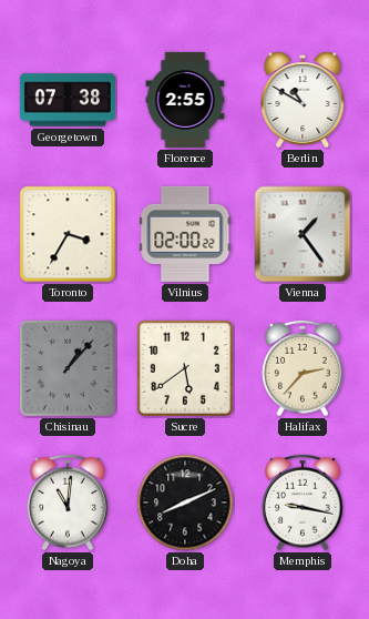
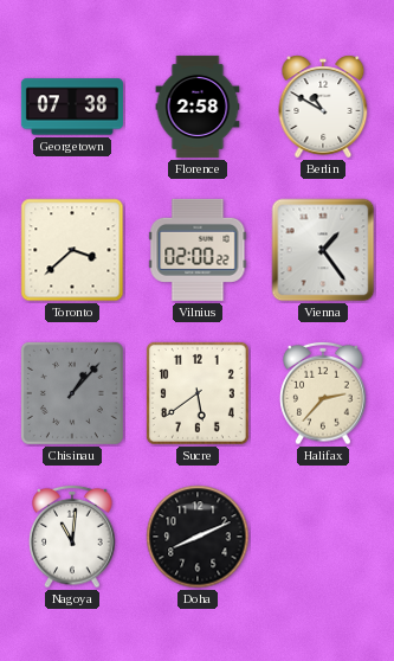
Florence: 2:55 -> 2:58 (198, 107)
Toronto: 3:35 -> 3:38 (72, 250)
Memphis: 9:17 -> none (303, 503)
